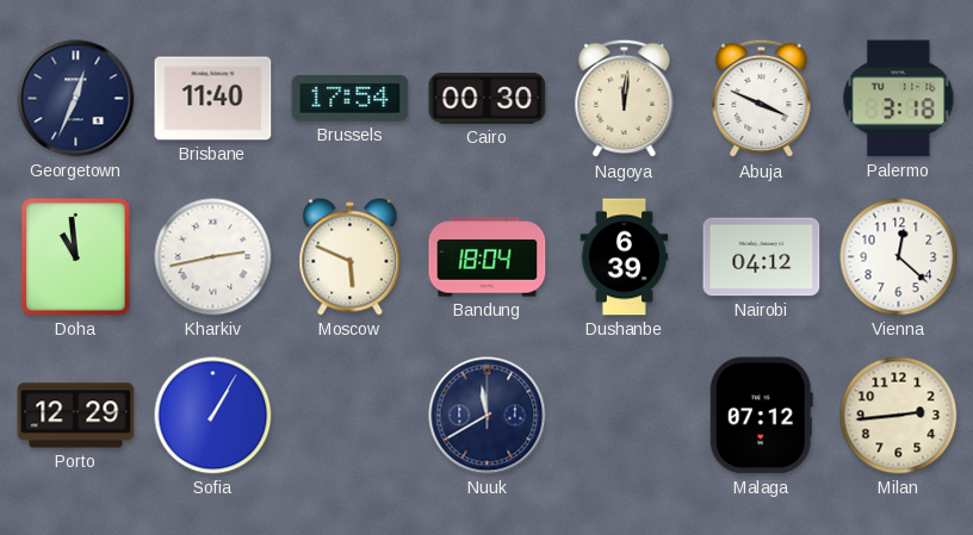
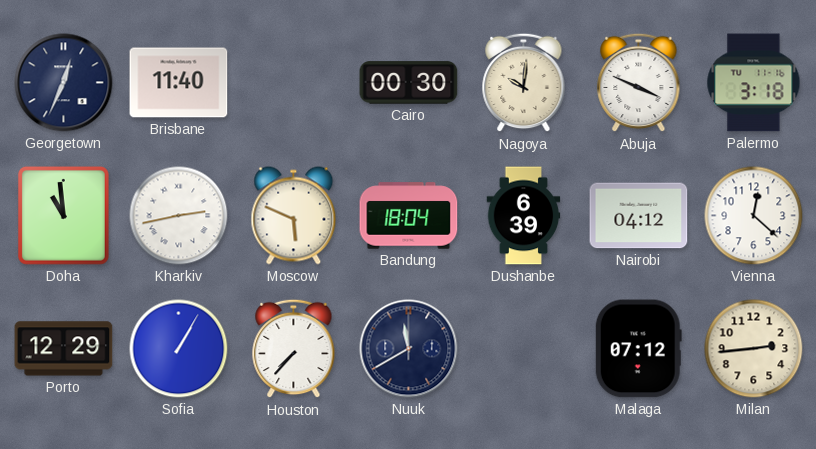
Brussels: 17:54 -> none (351, 99)
Nagoya: 12:01 -> 10:01 (524, 83)
Houston: none -> 7:37 (294, 349)
